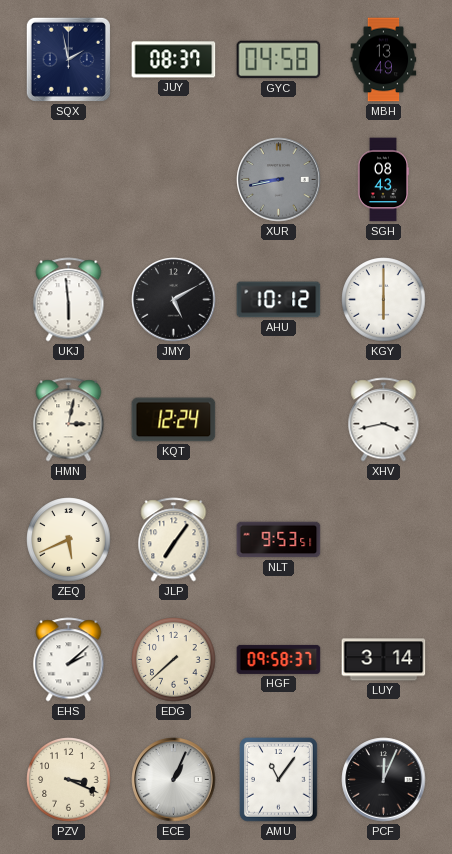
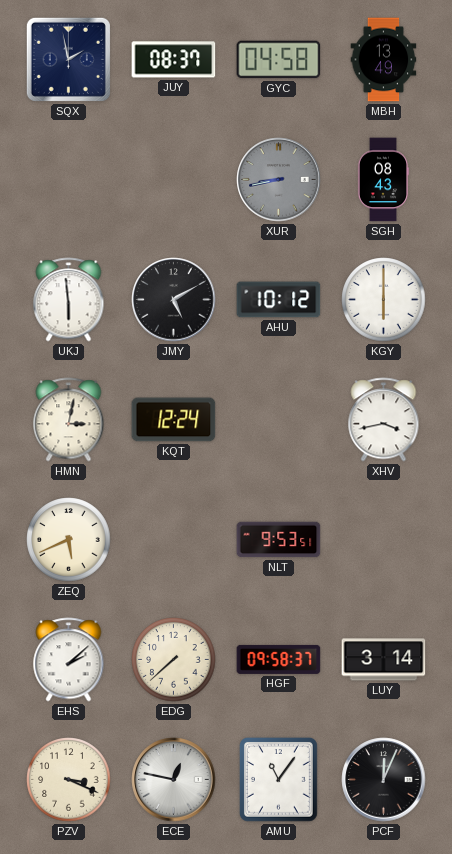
JLP: 7:06 -> none (174, 540)
ECE: 1:04 -> 12:47 (174, 780)
